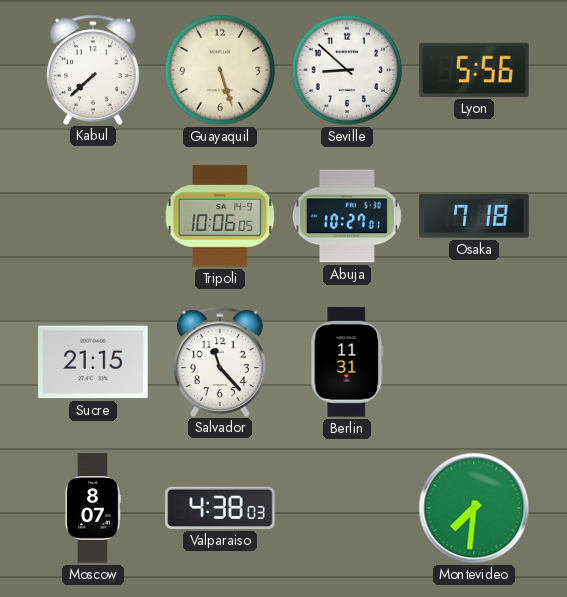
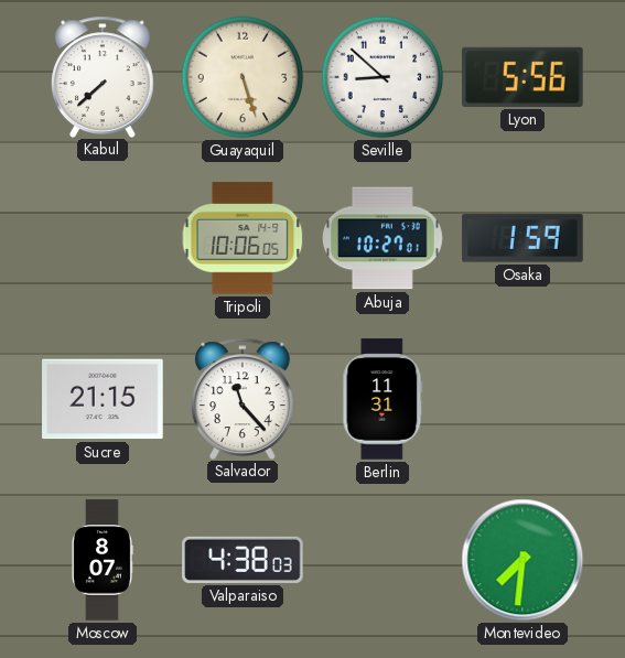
Osaka: 7:18 -> 1:59 (522, 238)
